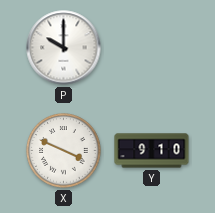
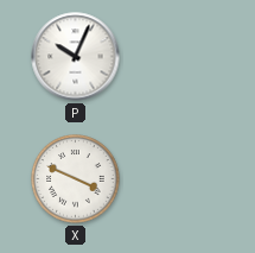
P: 10:00 -> 10:04 (76, 57)
Y: 9:10 -> none (152, 151)
